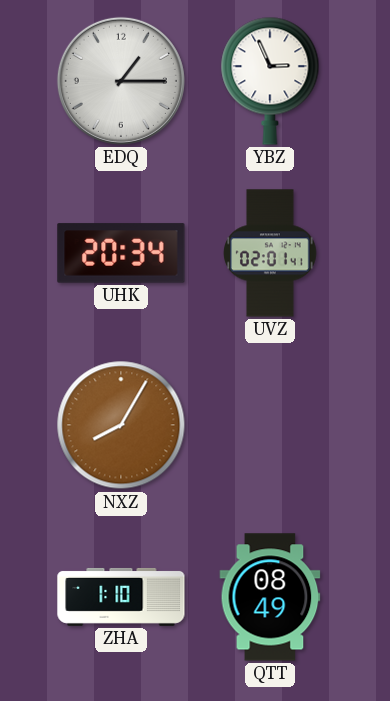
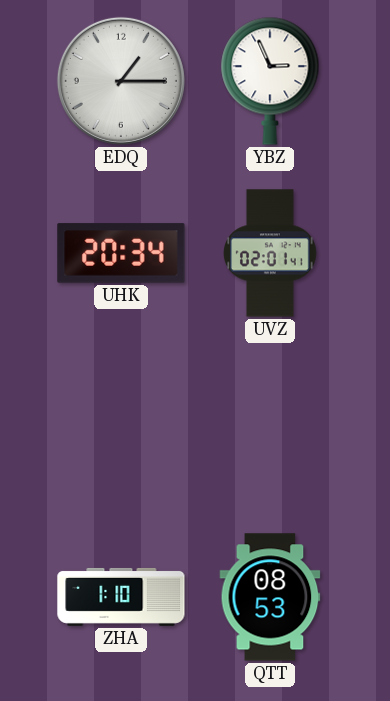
NXZ: 8:05 -> none (121, 425)
QTT: 08:49 -> 08:53 (270, 597)
